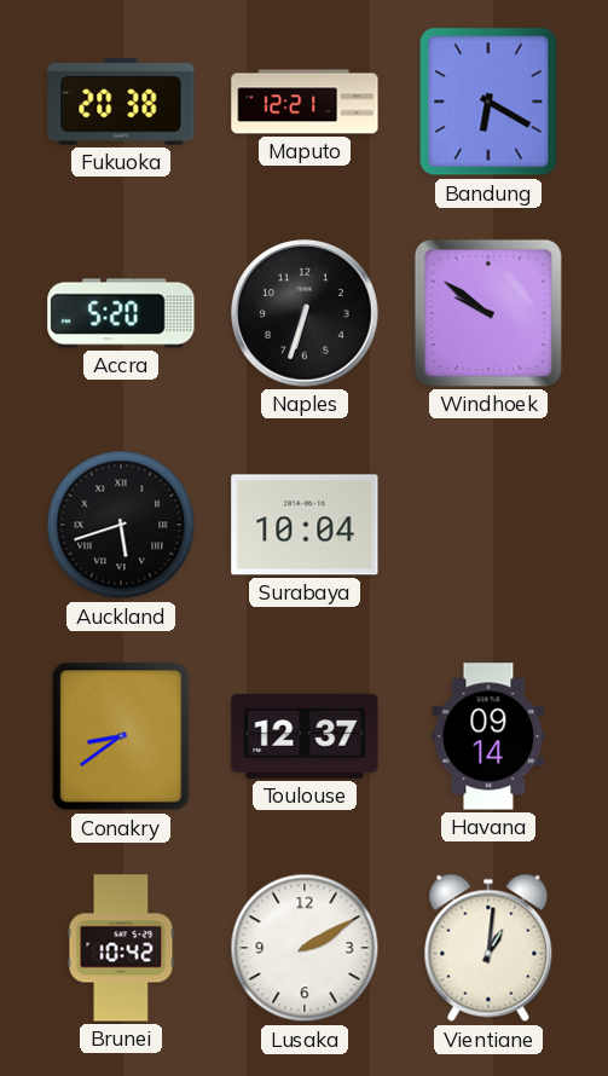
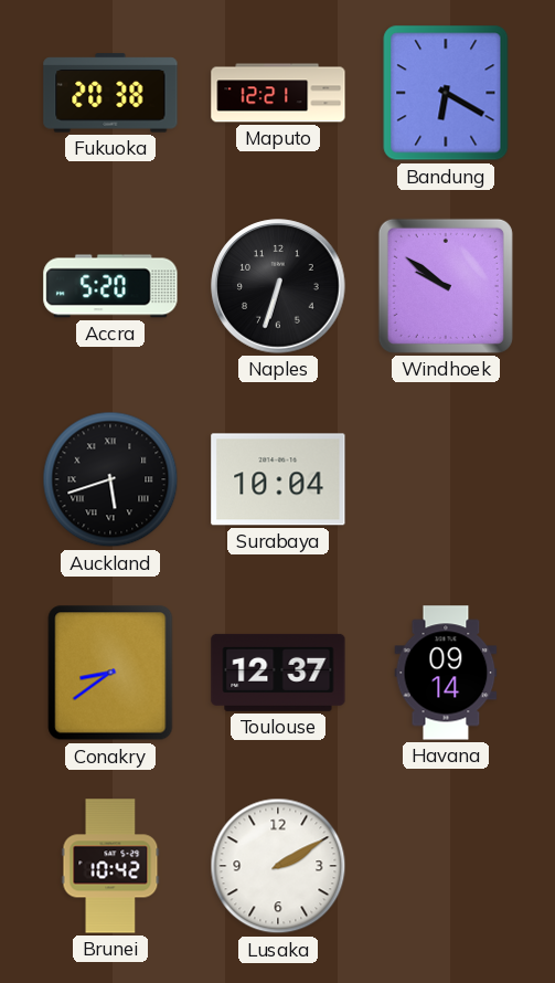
Vientiane: 1:01 -> none (488, 948)
